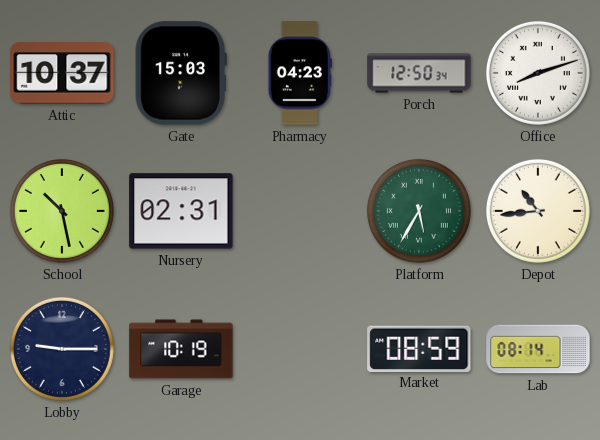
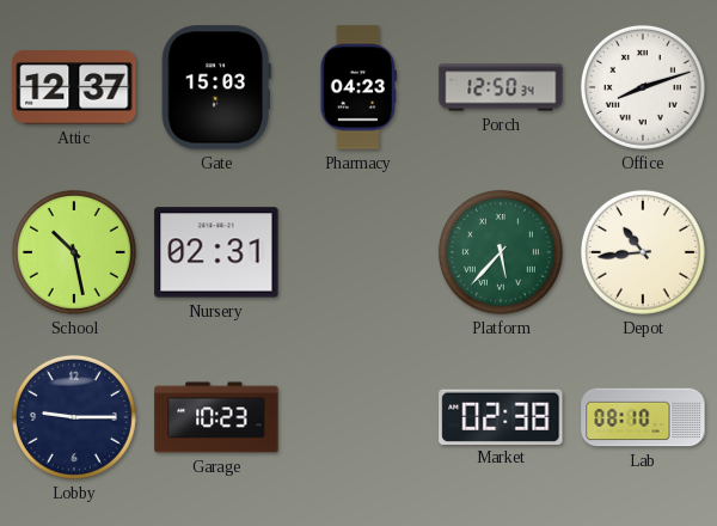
Attic: 10:37 -> 12:37 (74, 87)
Platform: 5:35 -> 5:37 (501, 252)
Garage: 10:19 -> 10:23 (216, 417)
Market: 08:59 -> 02:38 (501, 416)
Lab: 08:14 -> 08:10 (643, 417)
